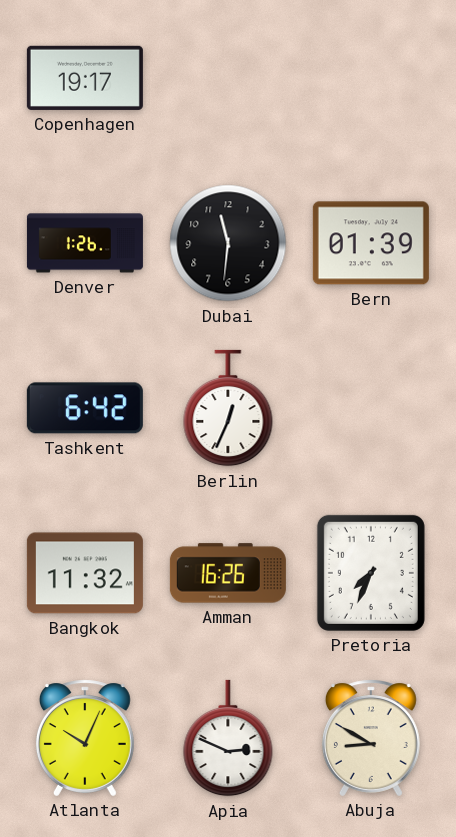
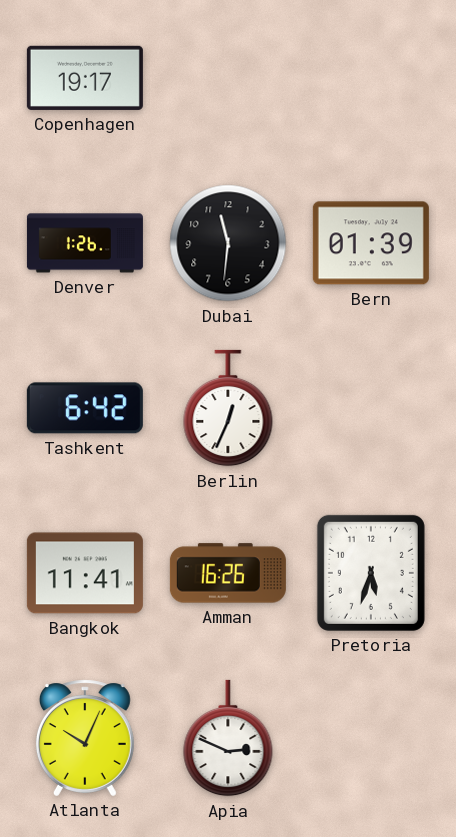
Bangkok: 11:32 -> 11:41 (85, 573)
Pretoria: 7:34 -> 5:33 (371, 573)
Abuja: 8:50 -> none (371, 738)
